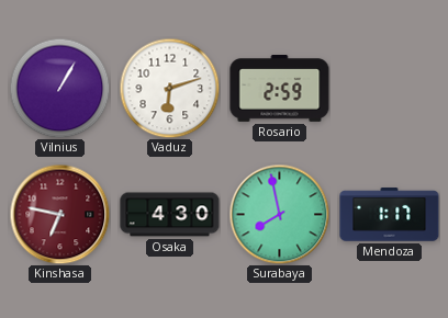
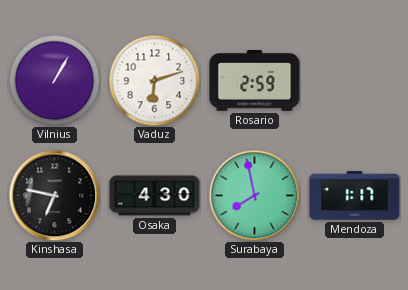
Kinshasa dial: burgundy -> black (54, 195)
